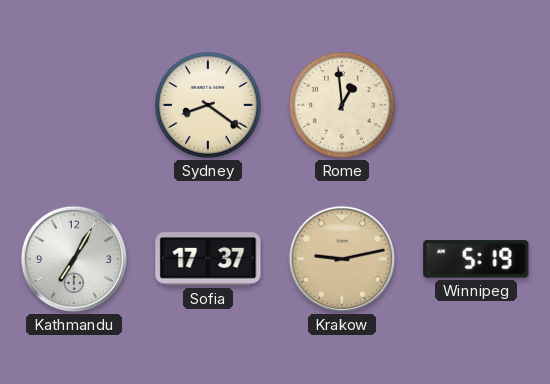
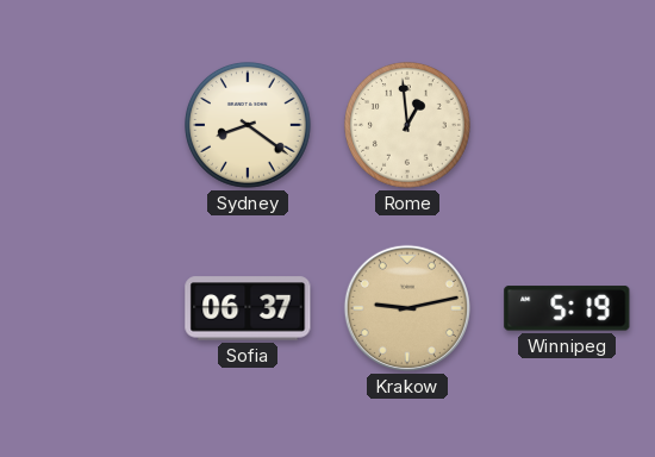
Kathmandu: 7:05 -> none (74, 259)
Sofia: 17:37 -> 06:37 (248, 308)
